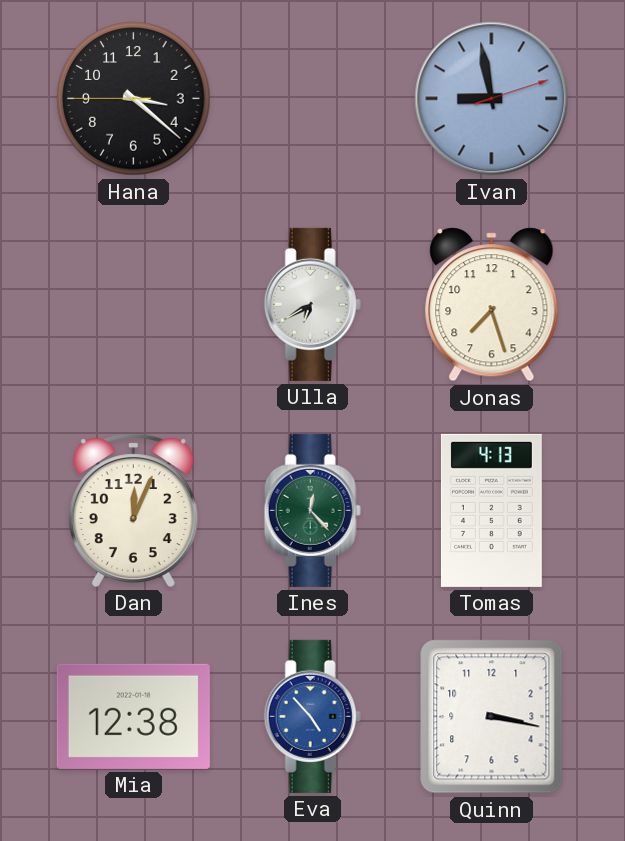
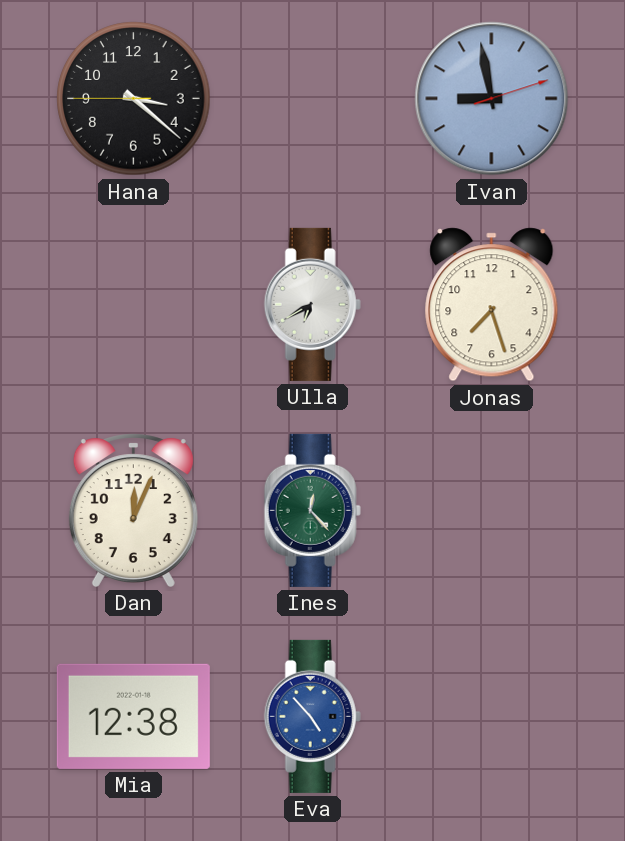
Tomas: 4:13 -> none (491, 510)
Quinn: 3:17 -> none (492, 717)
